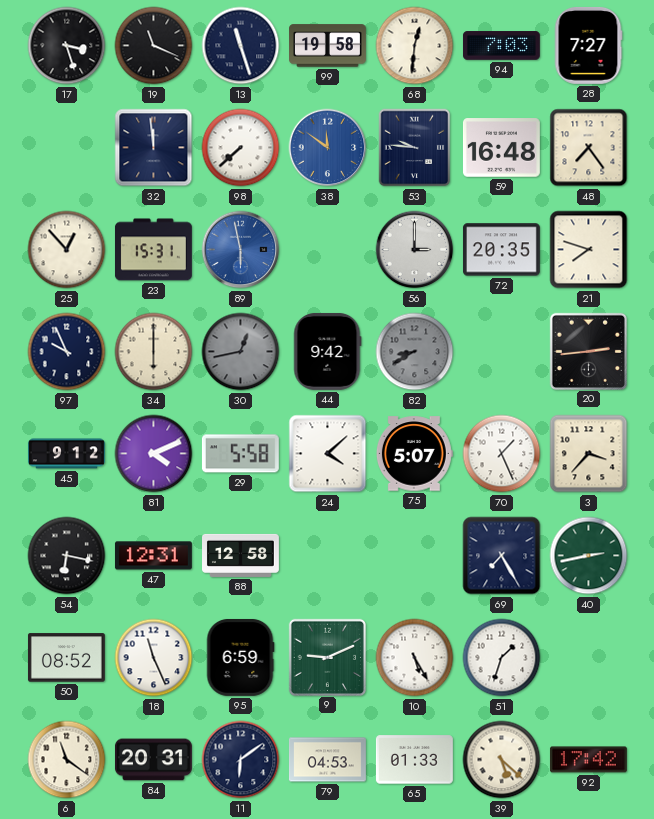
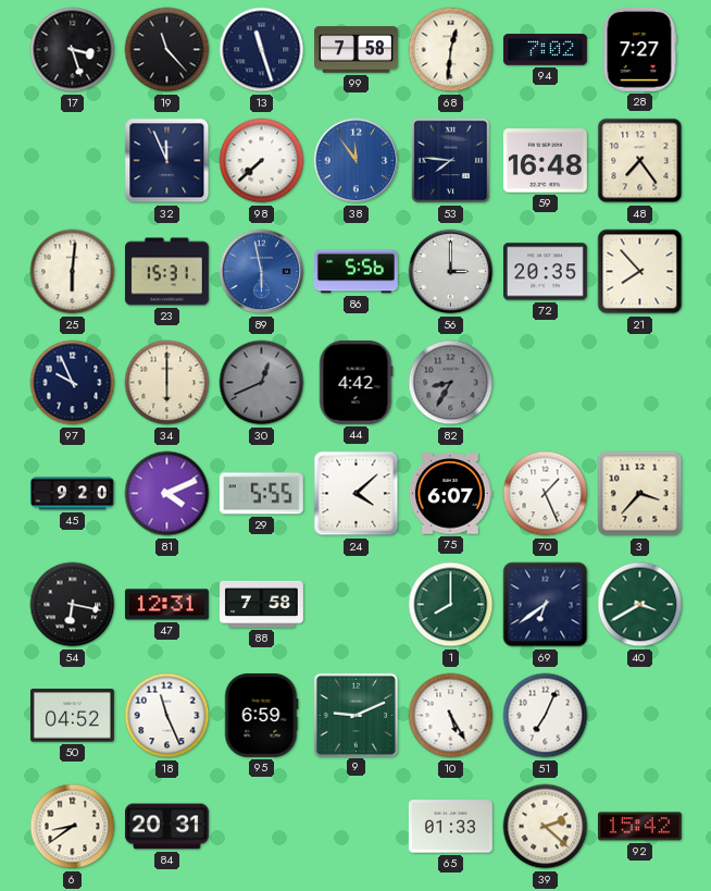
19: 11:19 -> 11:23 (167, 50)
99: 19:58 -> 7:58 (357, 50)
94: 7:03 -> 7:02 (545, 50)
32: 11:59 -> 11:56 (167, 161)
38: 11:51 -> 11:54 (357, 161)
53: 9:46 -> 7:46 (451, 161)
25: 12:53 -> 6:01 (73, 272)
86: none -> 5:56 (355, 272)
21: 7:48 -> 7:53 (640, 272)
30: 12:43 -> 12:41 (262, 383)
44: 9:42 -> 4:42 (355, 382)
82: 8:40 -> 8:35 (451, 383)
20: 2:44 -> none (588, 351)
45: 9:12 -> 9:20 (72, 494)
29: 5:58 -> 5:55 (261, 494)
75: 5:07 -> 6:07 (450, 494)
88: 12:58 -> 7:58 (262, 604)
1: none -> 8:00 (451, 605)
69: 7:25 -> 6:39 (546, 605)
40: 2:43 -> 3:40 (640, 605)
50: 08:52 -> 04:52 (72, 716)
51: 1:33 -> 7:04 (546, 716)
6: 11:21 -> 8:39 (73, 827)
11: 6:09 -> none (241, 760)
79: 04:53 -> none (327, 760)
39: 5:22 -> 2:22 (546, 827)
92: 17:42 -> 15:42 (639, 827)
